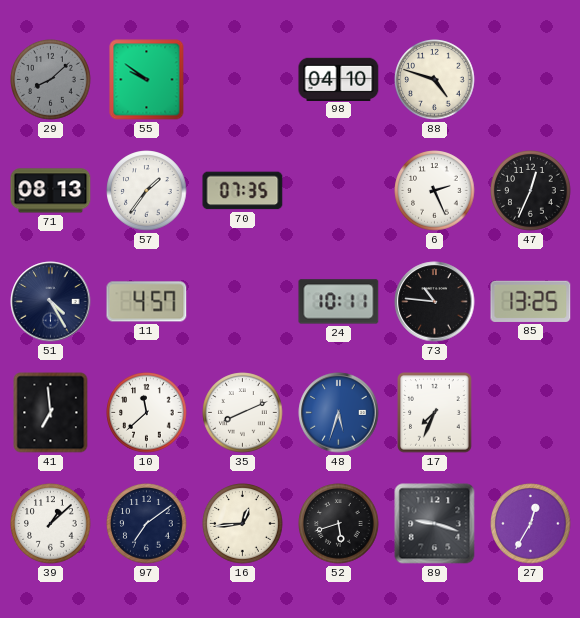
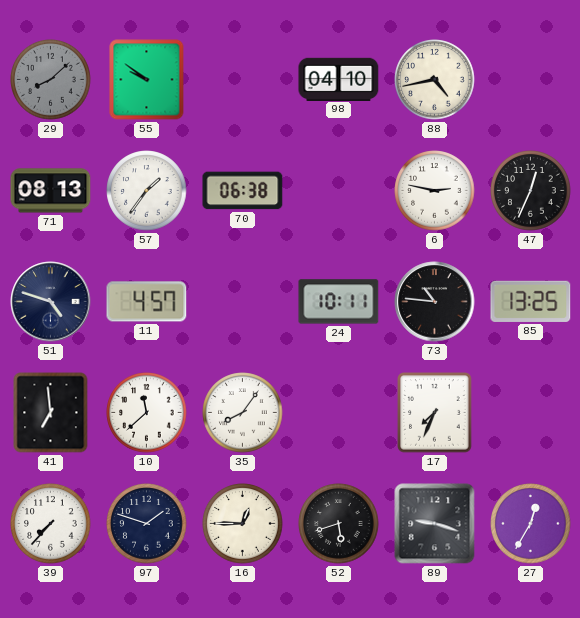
88: 4:48 -> 4:43 (435, 80)
70: 07:35 -> 06:38 (243, 191)
6: 2:26 -> 2:47 (435, 191)
51: 4:25 -> 4:48 (51, 302)
35: 8:11 -> 8:06 (243, 413)
48: 5:33 -> none (339, 413)
39: 1:08 -> 7:37 (51, 524)
97: 7:09 -> 1:48 (147, 524)
16: 12:44 -> 12:45 (243, 524)
